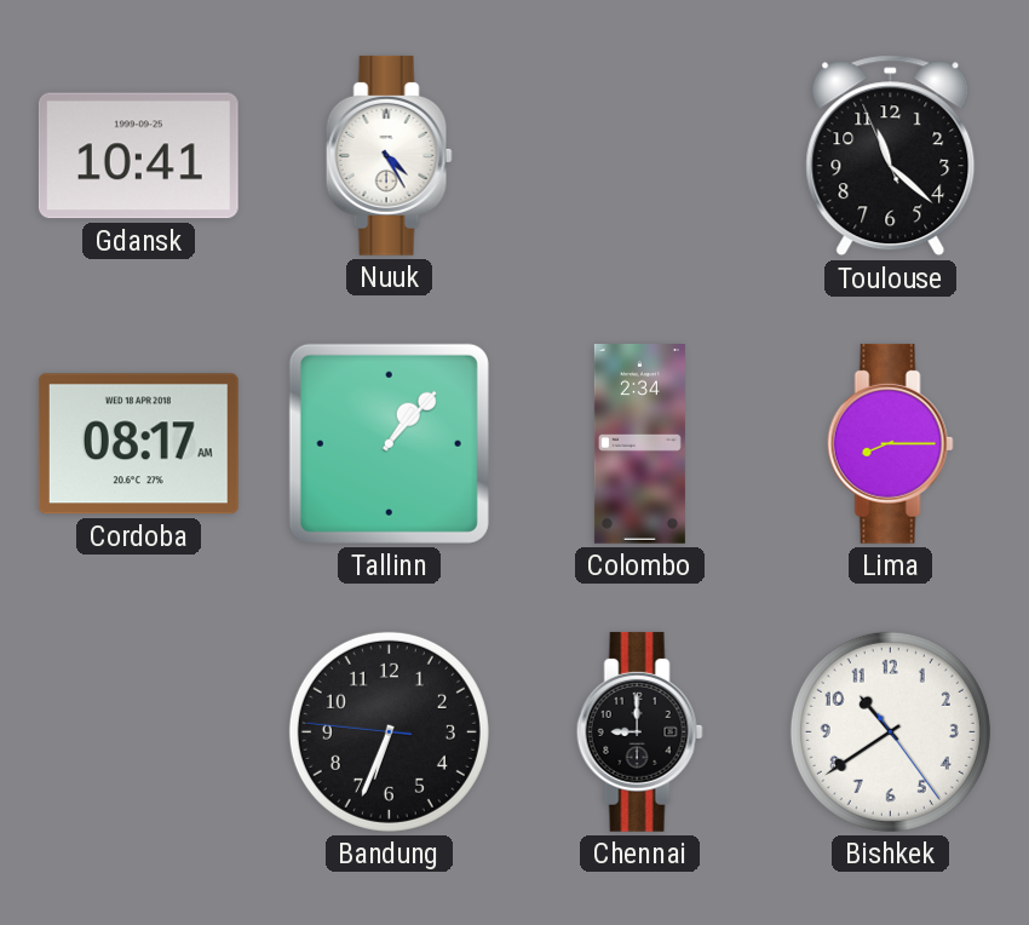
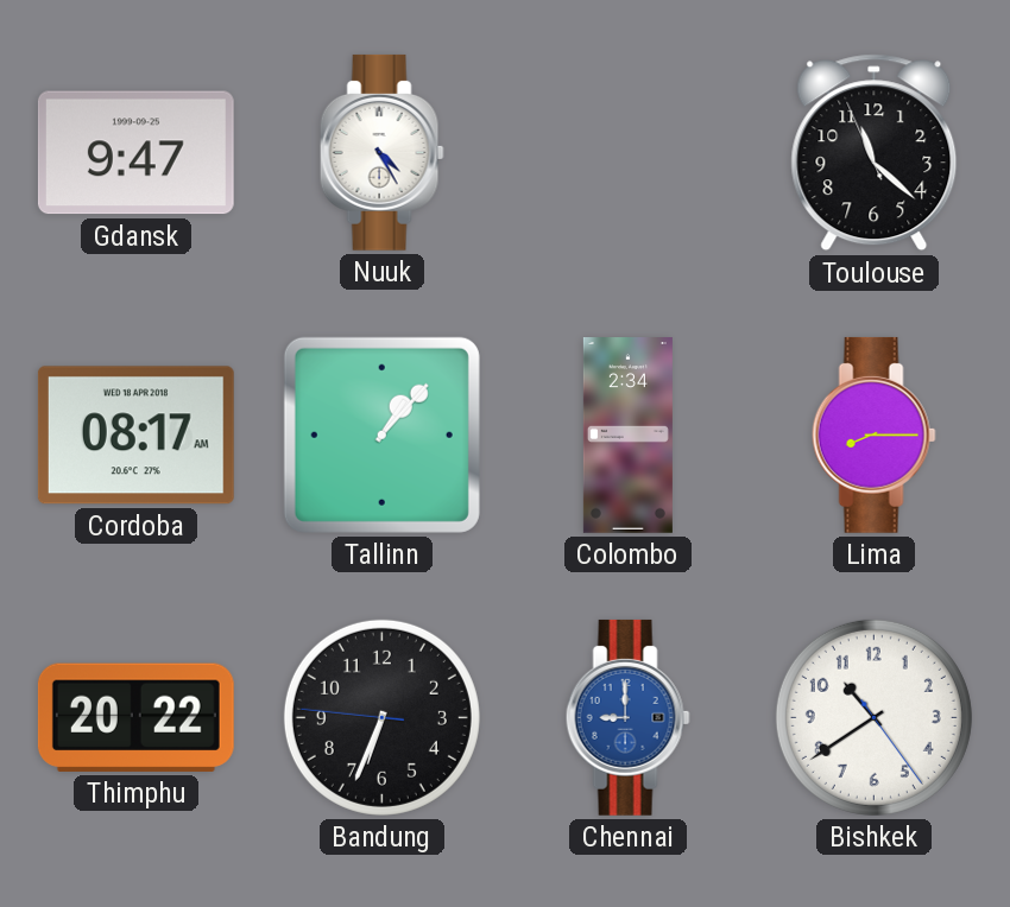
Gdansk: 10:41 -> 9:47 (135, 153)
Thimphu: none -> 20:22 (135, 717)
Chennai dial: black -> blue (627, 717)
